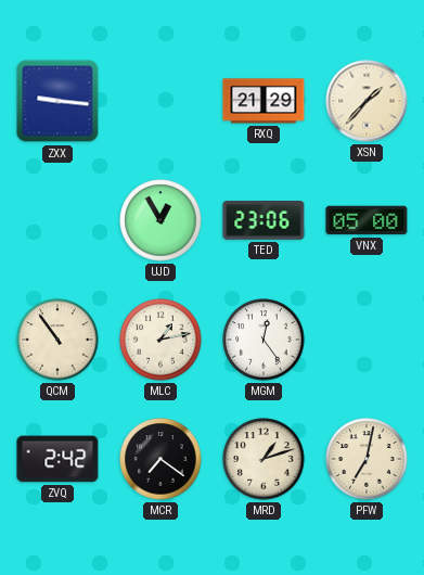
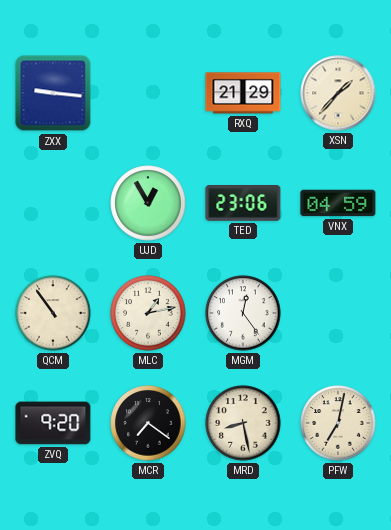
VNX: 05:00 -> 04:59 (338, 203)
ZVQ: 2:42 -> 9:20 (53, 423)
MRD: 1:12 -> 8:28 (243, 423)
